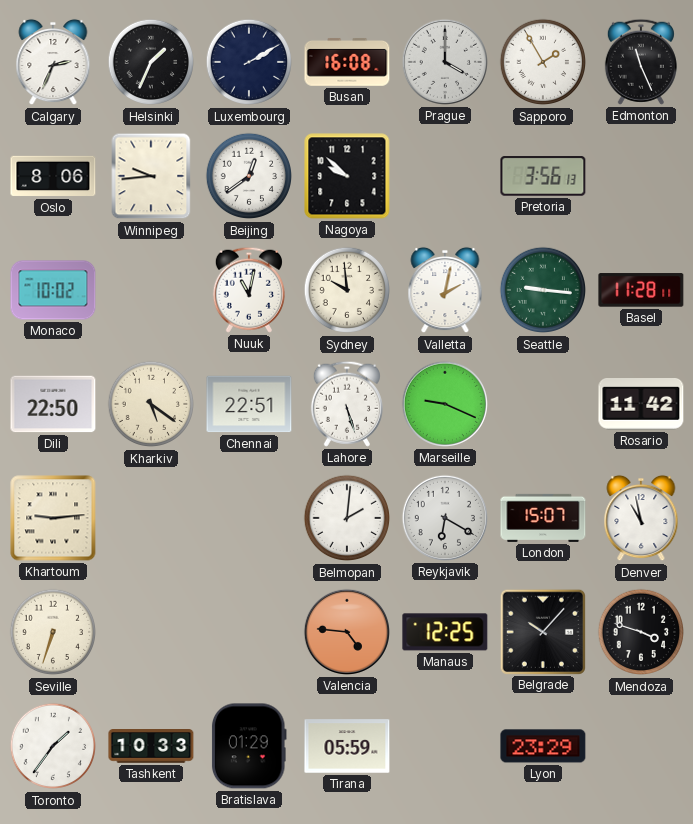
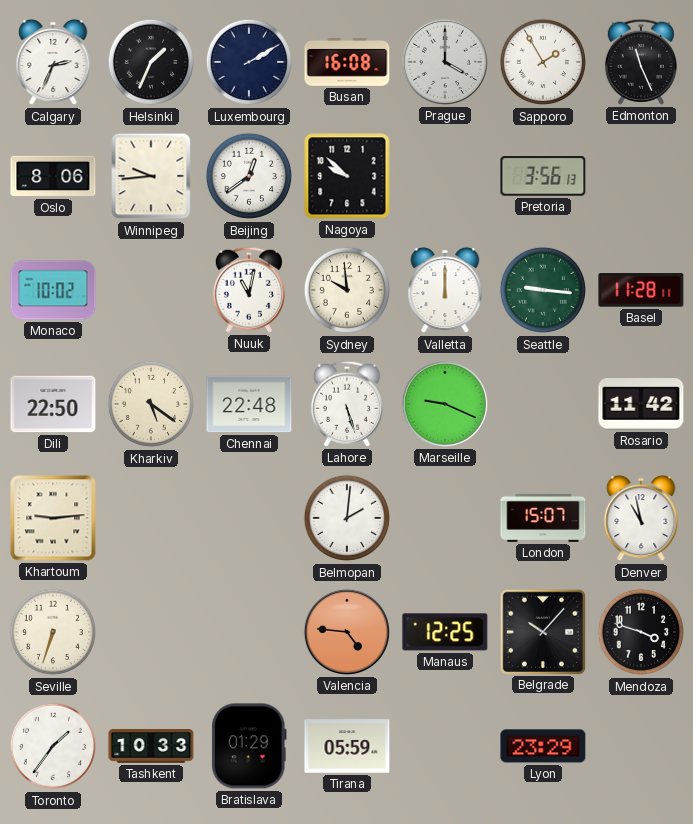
Valletta: 2:02 -> 12:00 (445, 290)
Chennai: 22:51 -> 22:48 (249, 404)
Reykjavik: 6:20 -> none (445, 518)
